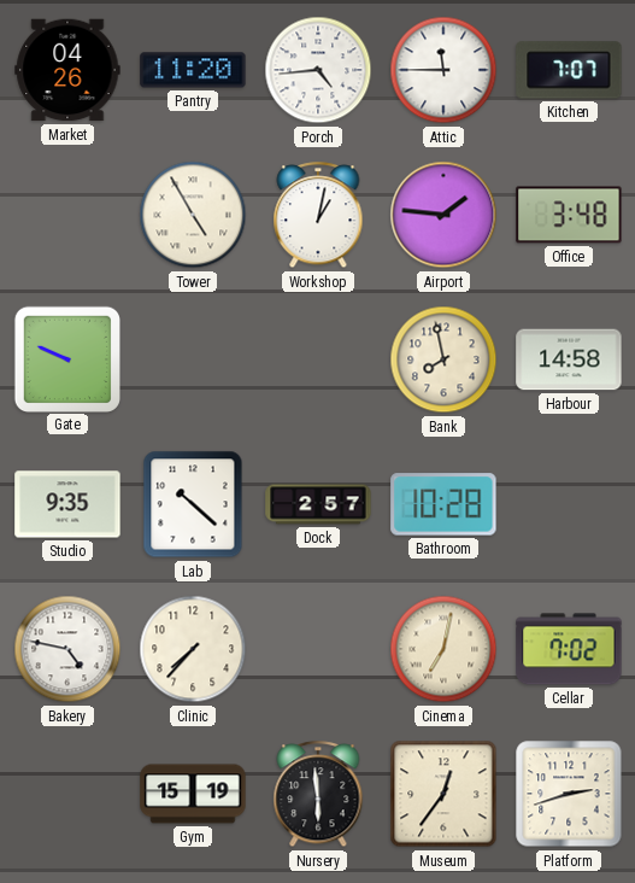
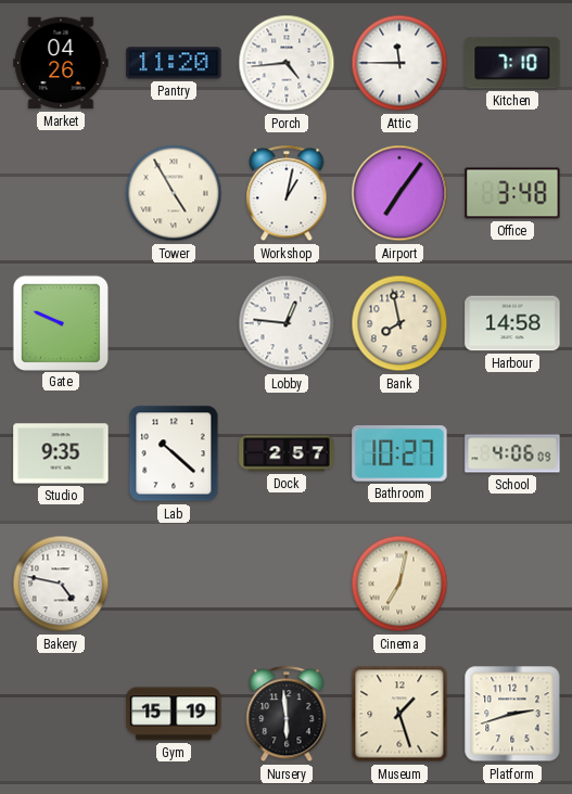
Kitchen: 7:07 -> 7:10 (512, 63)
Airport: 1:46 -> 7:06 (399, 193)
Lobby: none -> 12:46 (287, 323)
Bathroom: 10:28 -> 10:27 (399, 453)
School: none -> 4:06 (512, 453)
Clinic: 7:37 -> none (193, 649)
Cellar: 7:02 -> none (569, 649)
Museum: 12:36 -> 1:27 (399, 714)
